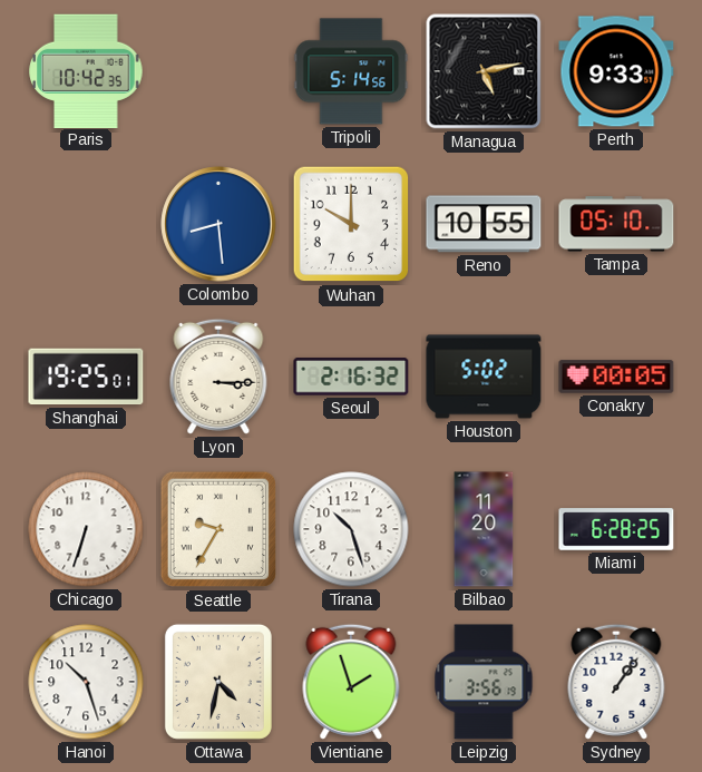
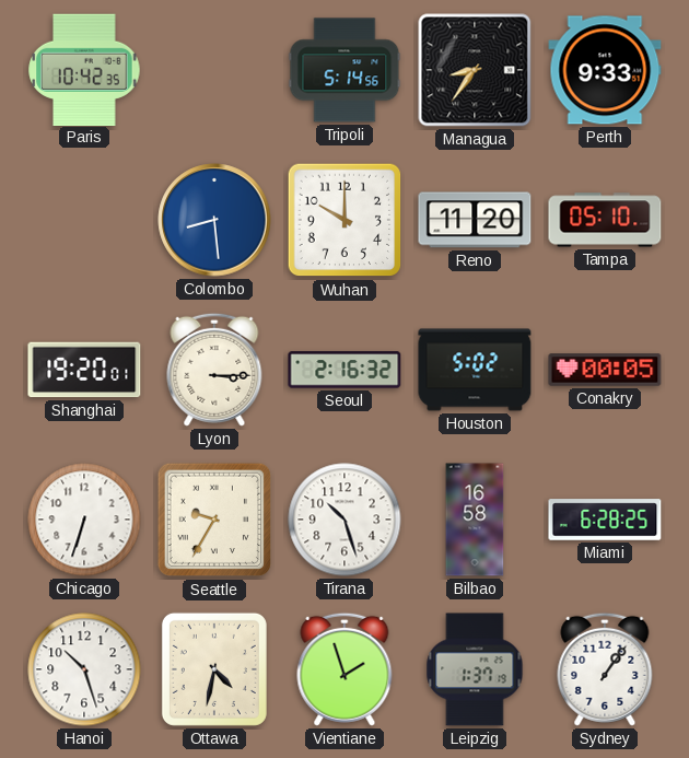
Managua: 5:13 -> 8:36 (475, 70)
Reno: 10:55 -> 11:20 (475, 220)
Shanghai: 19:25 -> 19:20 (84, 370)
Bilbao: 11:20 -> 16:58 (475, 520)
Leipzig: 3:56 -> 1:37 (475, 669)
